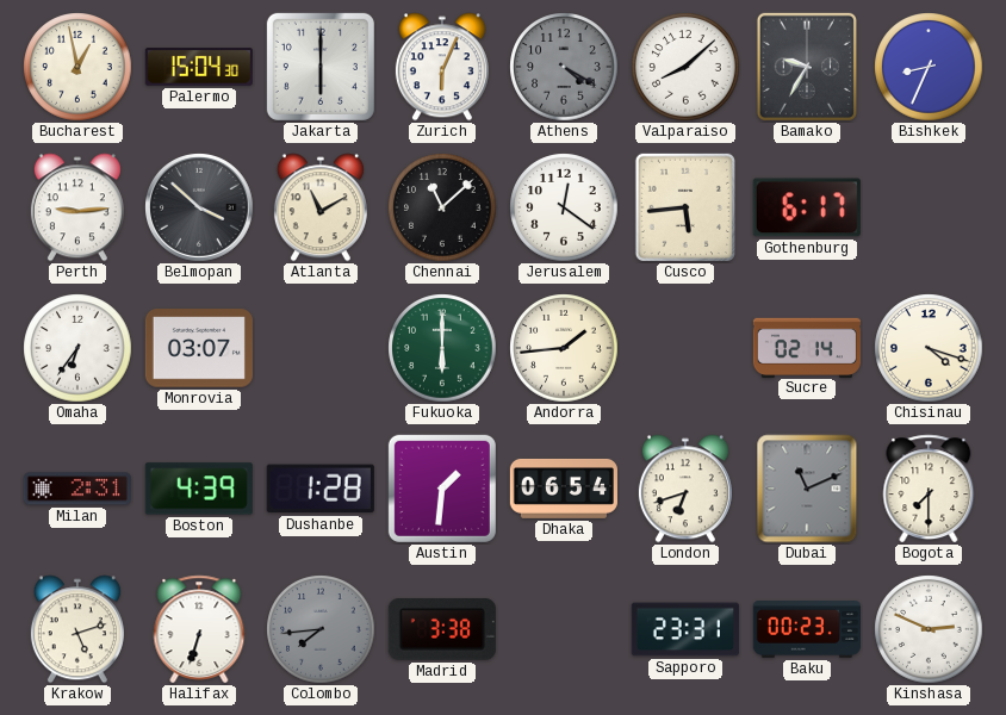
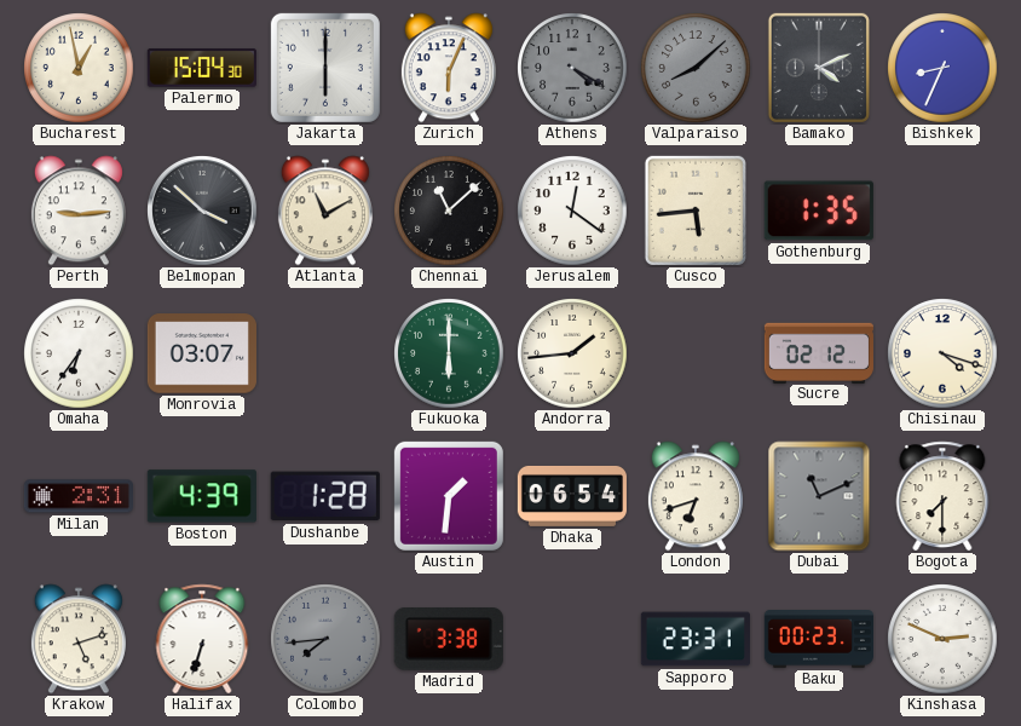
Valparaiso dial: white -> grey (696, 68)
Bamako: 9:35 -> 4:11 (819, 68)
Gothenburg: 6:17 -> 1:35 (819, 211)
Sucre: 02:14 -> 02:12 (819, 352)
